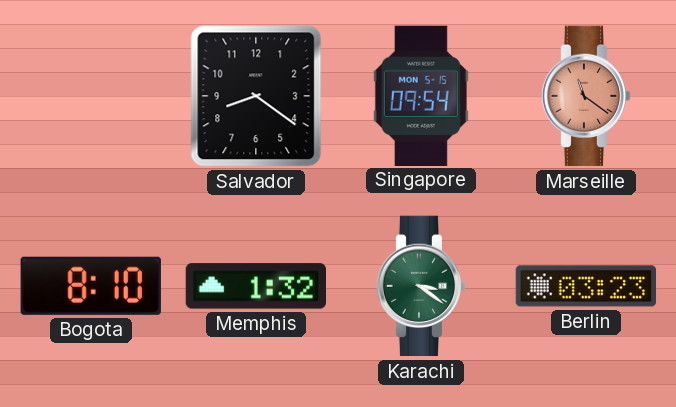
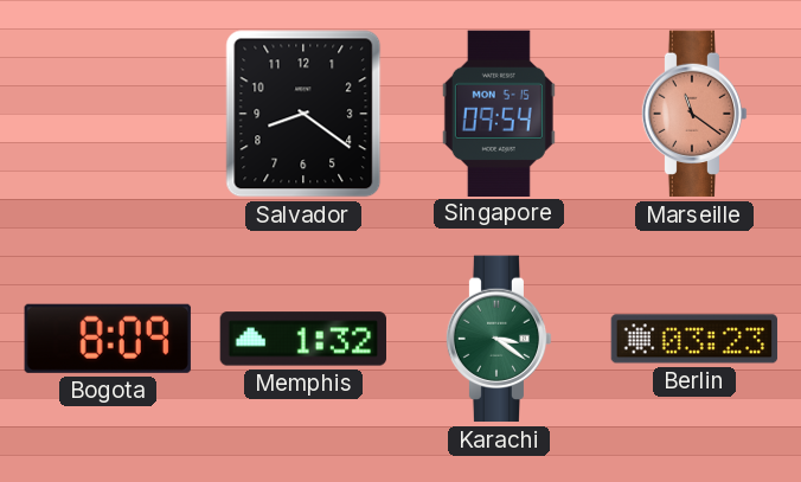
Bogota: 8:10 -> 8:09 (108, 339)
